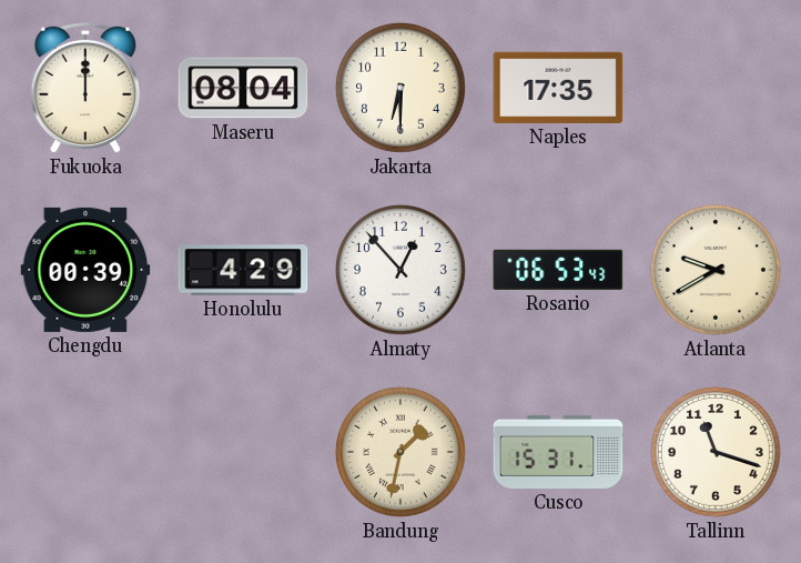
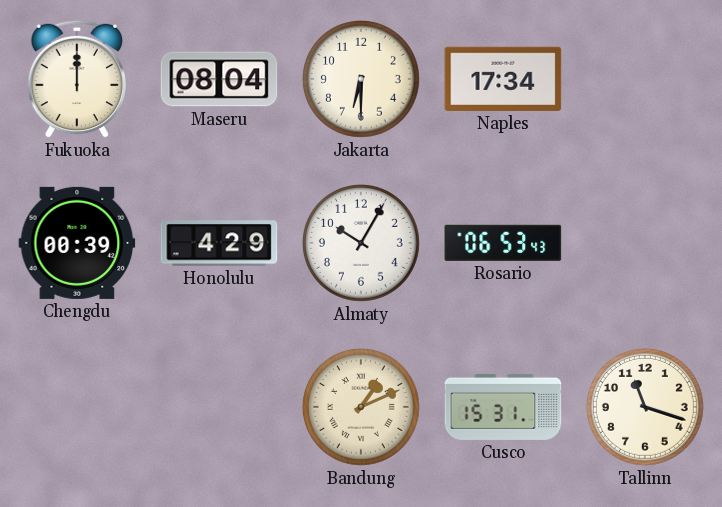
Naples: 17:35 -> 17:34 (503, 79)
Almaty: 12:53 -> 10:05 (361, 243)
Atlanta: 9:40 -> none (716, 270)
Bandung: 1:32 -> 1:11 (361, 407)
